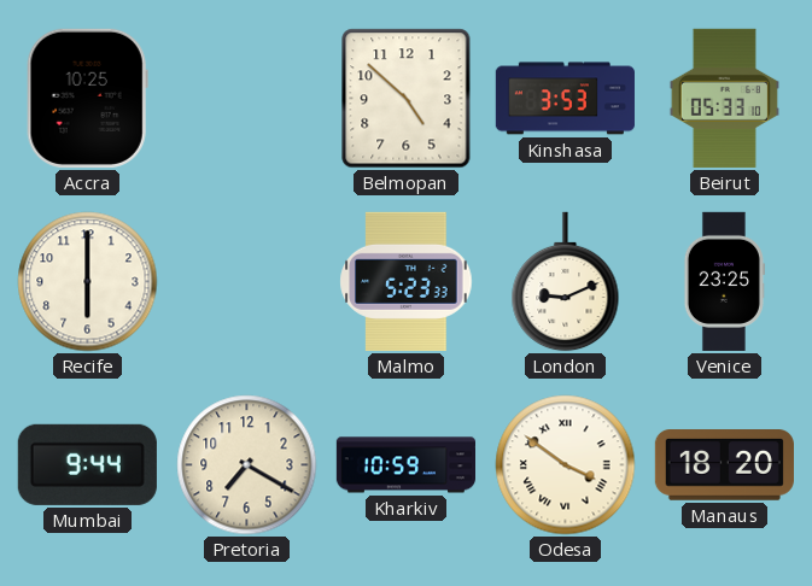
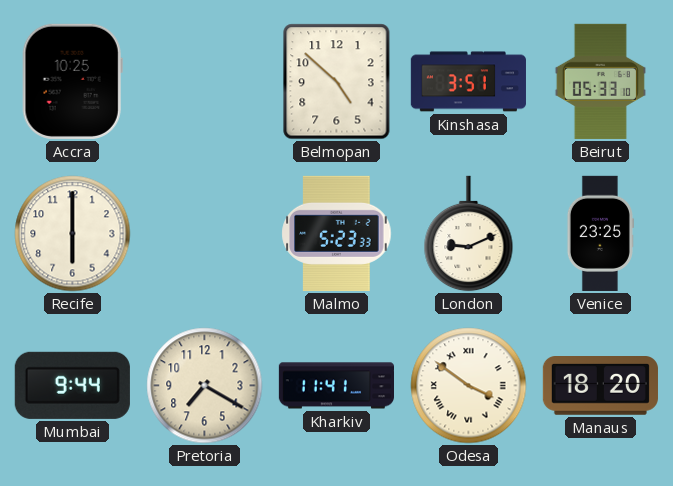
Kinshasa: 3:53 -> 3:51 (468, 82)
Kharkiv: 10:59 -> 11:41 (336, 386)
